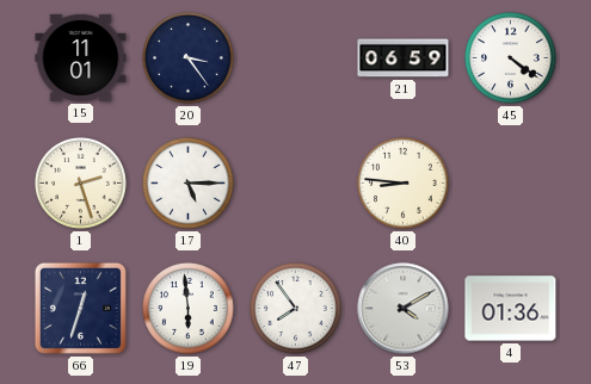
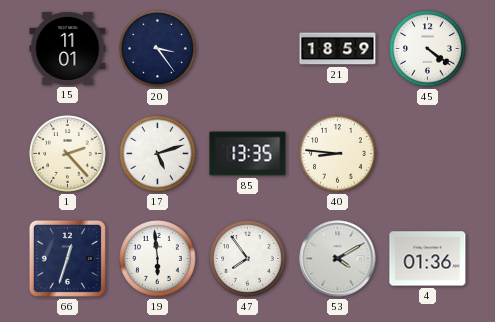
21: 06:59 -> 18:59 (338, 49)
1: 2:27 -> 2:23 (68, 154)
17: 5:15 -> 5:12 (158, 154)
85: none -> 13:35 (248, 154)
